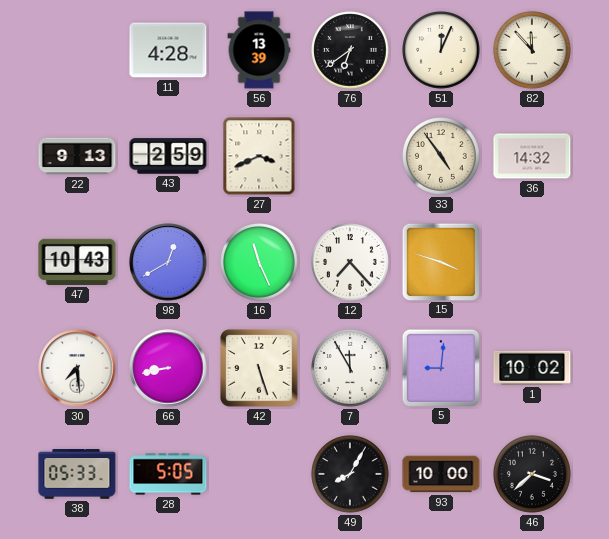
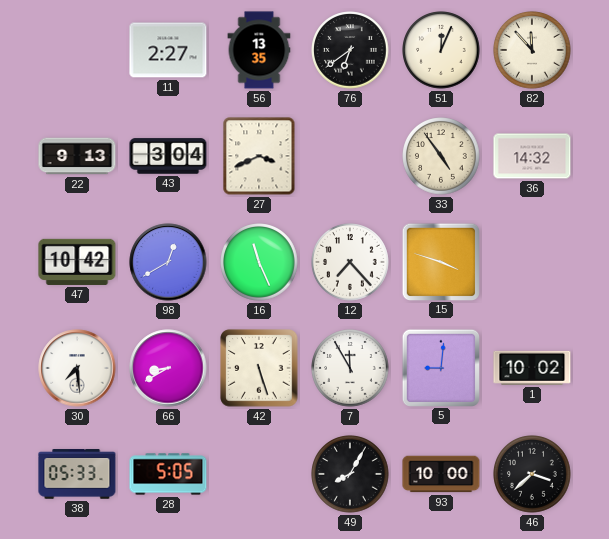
11: 4:28 -> 2:27 (168, 50)
56: 13:39 -> 13:35 (259, 50)
43: 2:59 -> 3:04 (168, 156)
47: 10:43 -> 10:42 (77, 262)
66: 8:43 -> 8:40 (168, 368)
